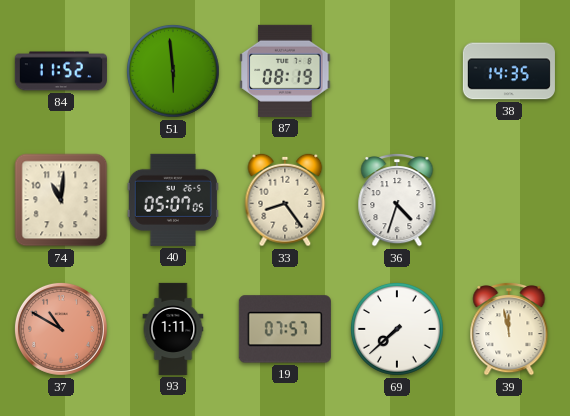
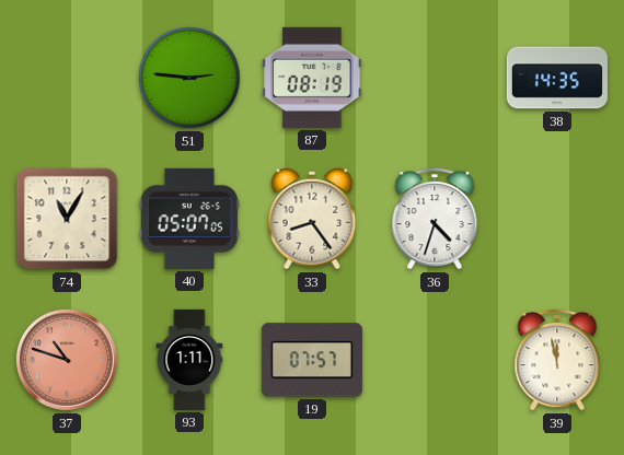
84: 11:52 -> none (61, 71)
51: 5:59 -> 2:46 (190, 79)
74: 11:01 -> 11:05 (67, 219)
37: 10:50 -> 10:48 (67, 360)
69: 7:38 -> none (398, 330)
